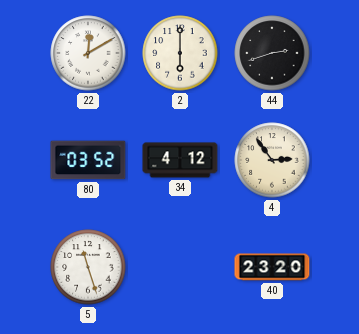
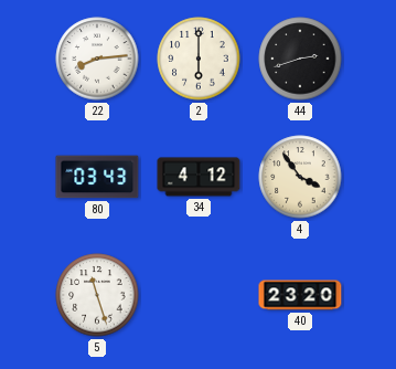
22: 12:10 -> 8:14 (97, 59)
80: 03:52 -> 03:43 (97, 177)
4: 2:54 -> 3:54 (300, 177)
